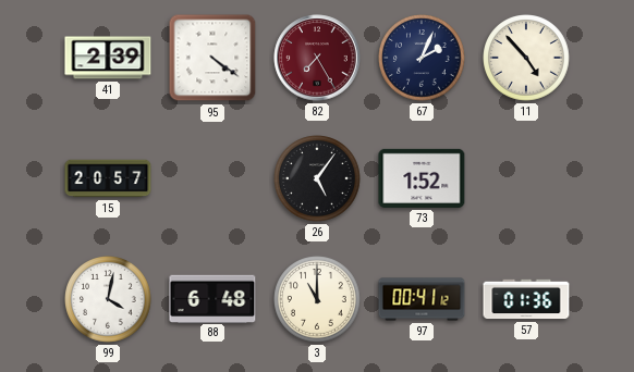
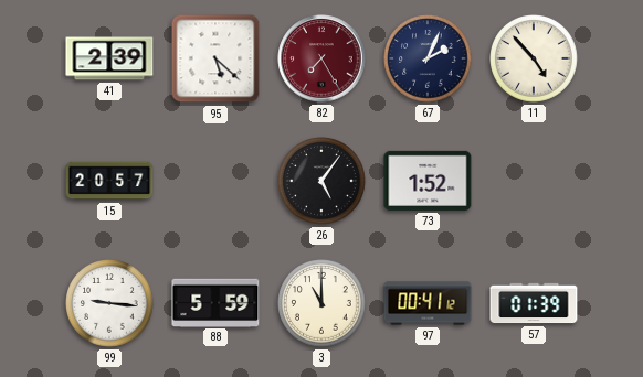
95: 4:21 -> 5:22 (215, 58)
99: 4:02 -> 9:16 (109, 303)
88: 6:48 -> 5:59 (215, 302)
57: 01:36 -> 01:39 (534, 303)
